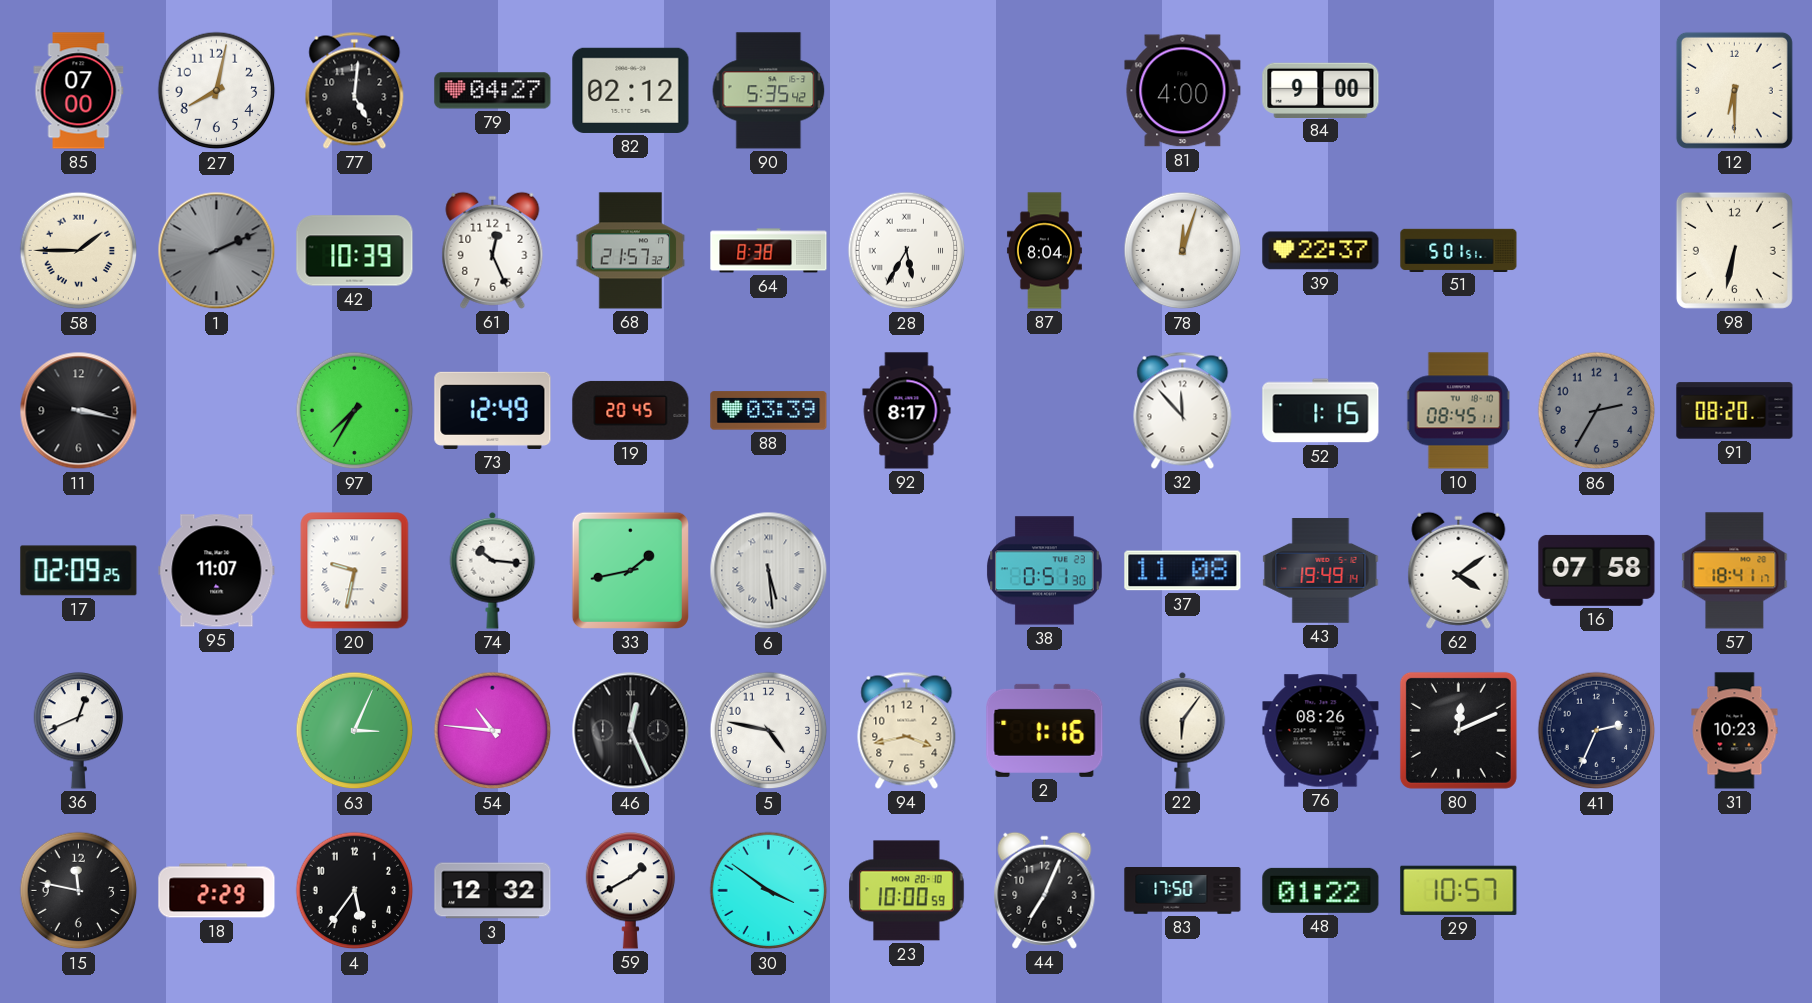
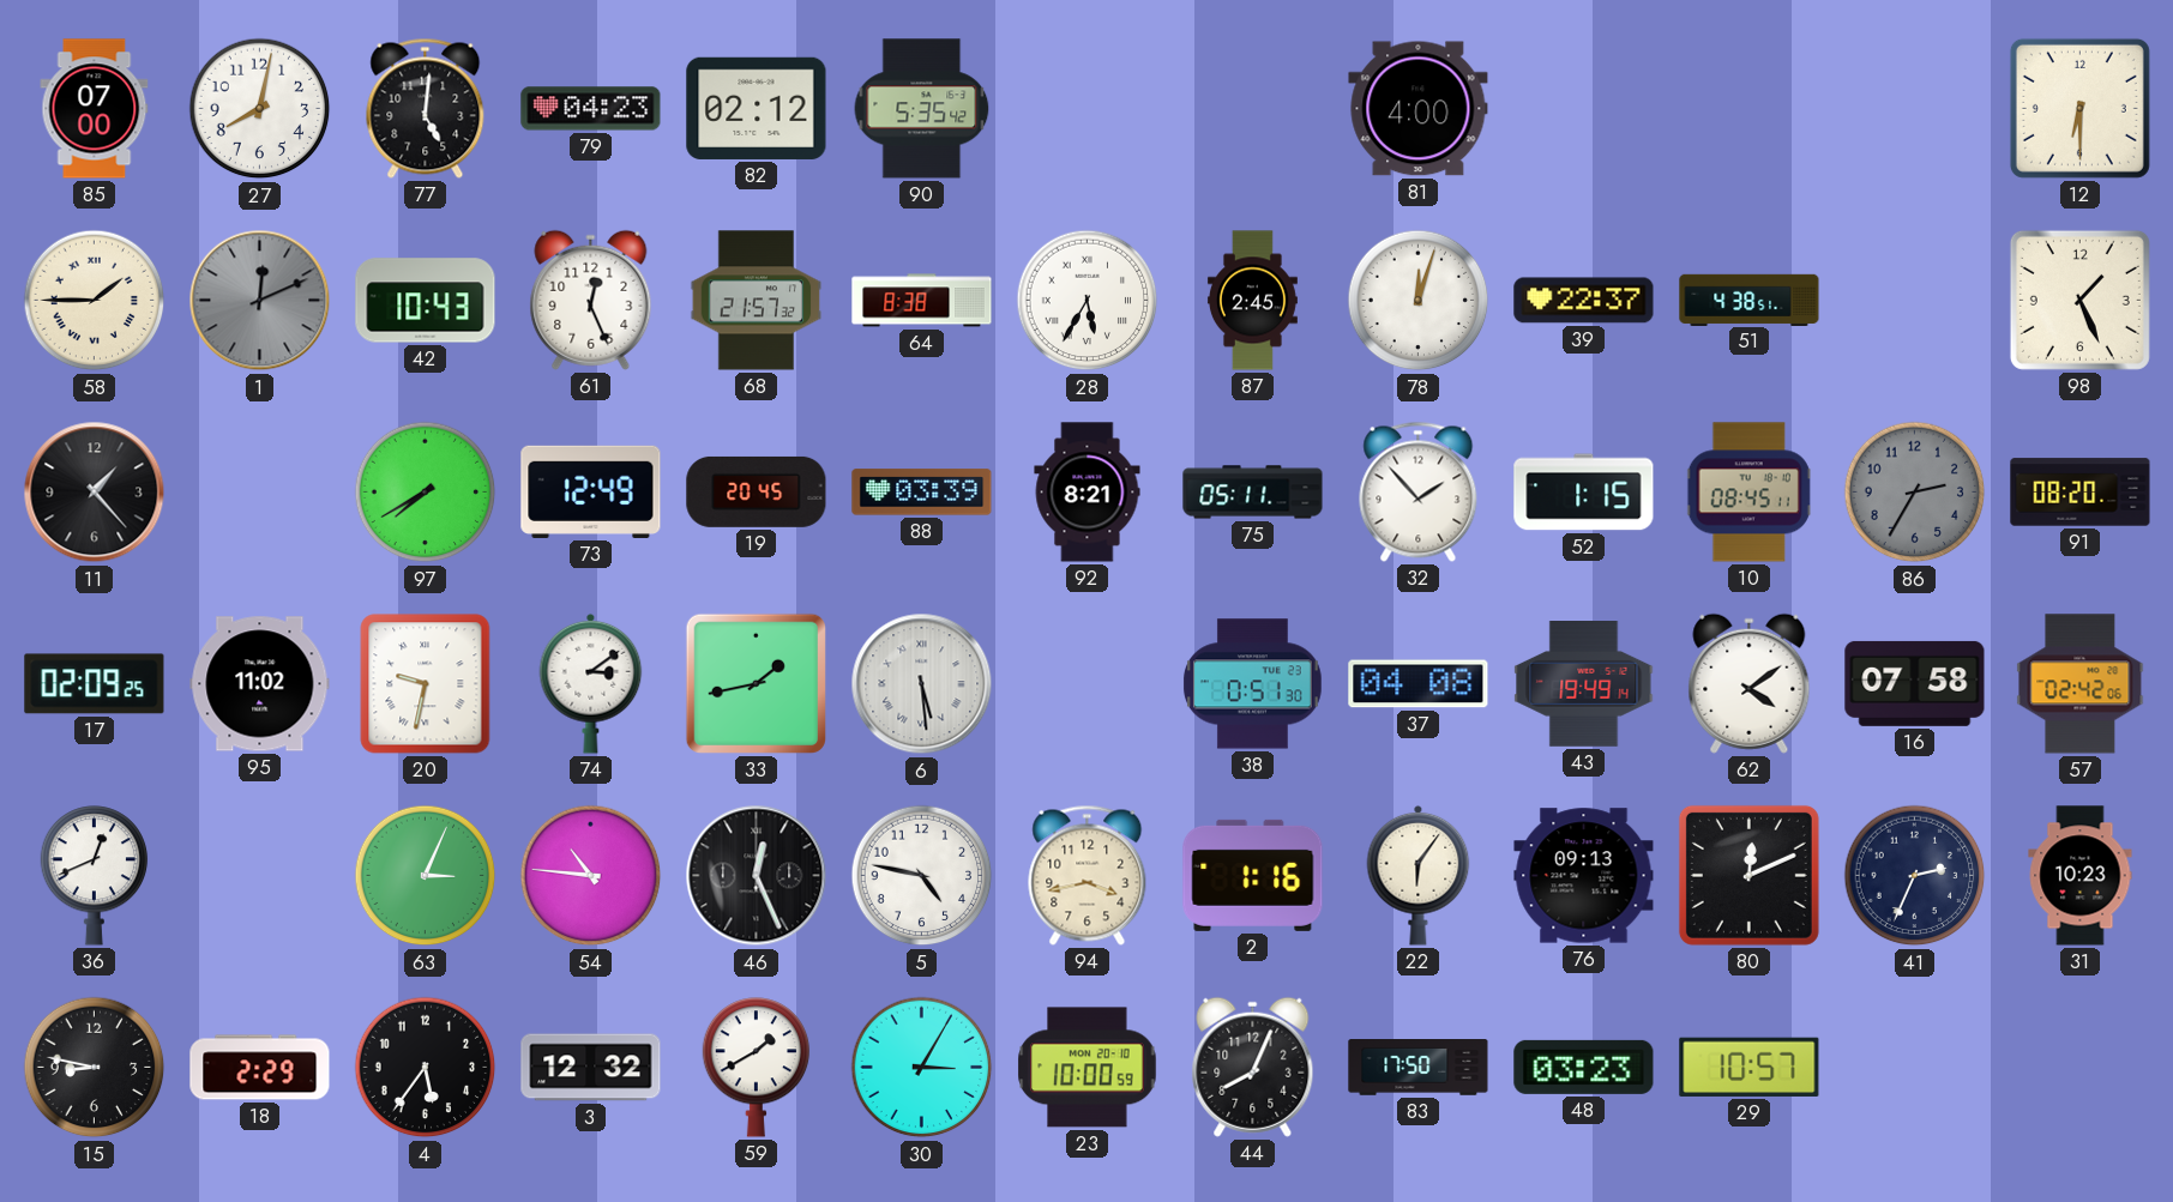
79: 04:27 -> 04:23 (591, 109)
84: 9:00 -> none (1321, 90)
1: 2:11 -> 12:11 (260, 301)
42: 10:39 -> 10:43 (426, 301)
87: 8:04 -> 2:45 (1252, 301)
51: 5:01 -> 4:38 (1750, 300)
98: 6:32 -> 1:26 (2079, 300)
11: 3:17 -> 1:23 (95, 493)
97: 7:35 -> 7:40 (426, 493)
92: 8:17 -> 8:21 (1088, 493)
75: none -> 05:11 (1253, 493)
32: 11:53 -> 1:53 (1419, 491)
95: 11:07 -> 11:02 (260, 684)
74: 10:16 -> 3:09 (591, 683)
37: 11:08 -> 04:08 (1419, 684)
57: 18:41 -> 02:42 (2081, 684)
76: 08:26 -> 09:13 (1584, 876)
15: 11:47 -> 8:47 (95, 1068)
30: 3:51 -> 3:05 (922, 1068)
44: 7:04 -> 8:04 (1253, 1067)
48: 01:22 -> 03:23 (1584, 1067)
